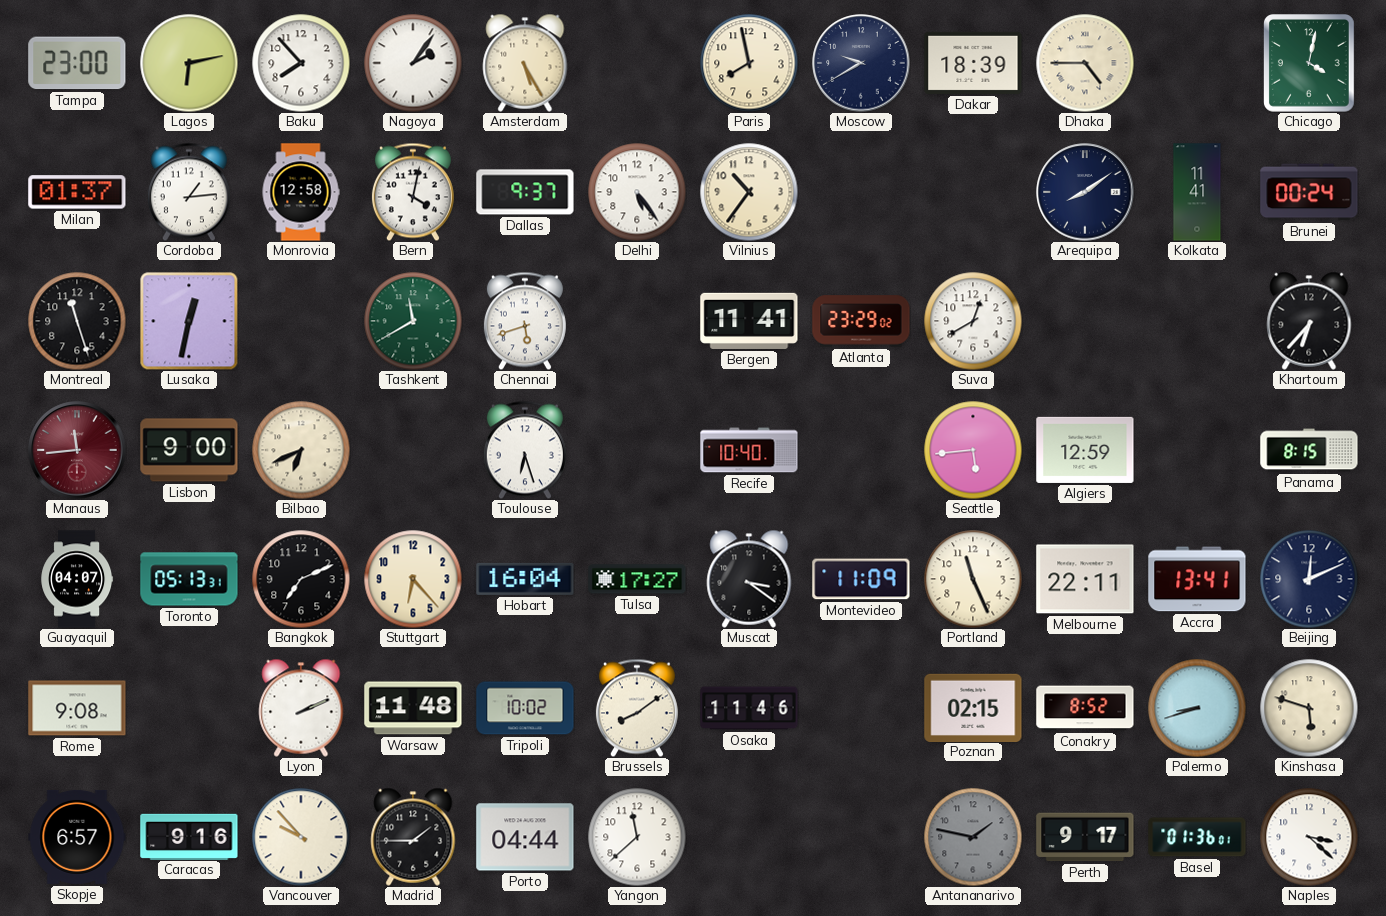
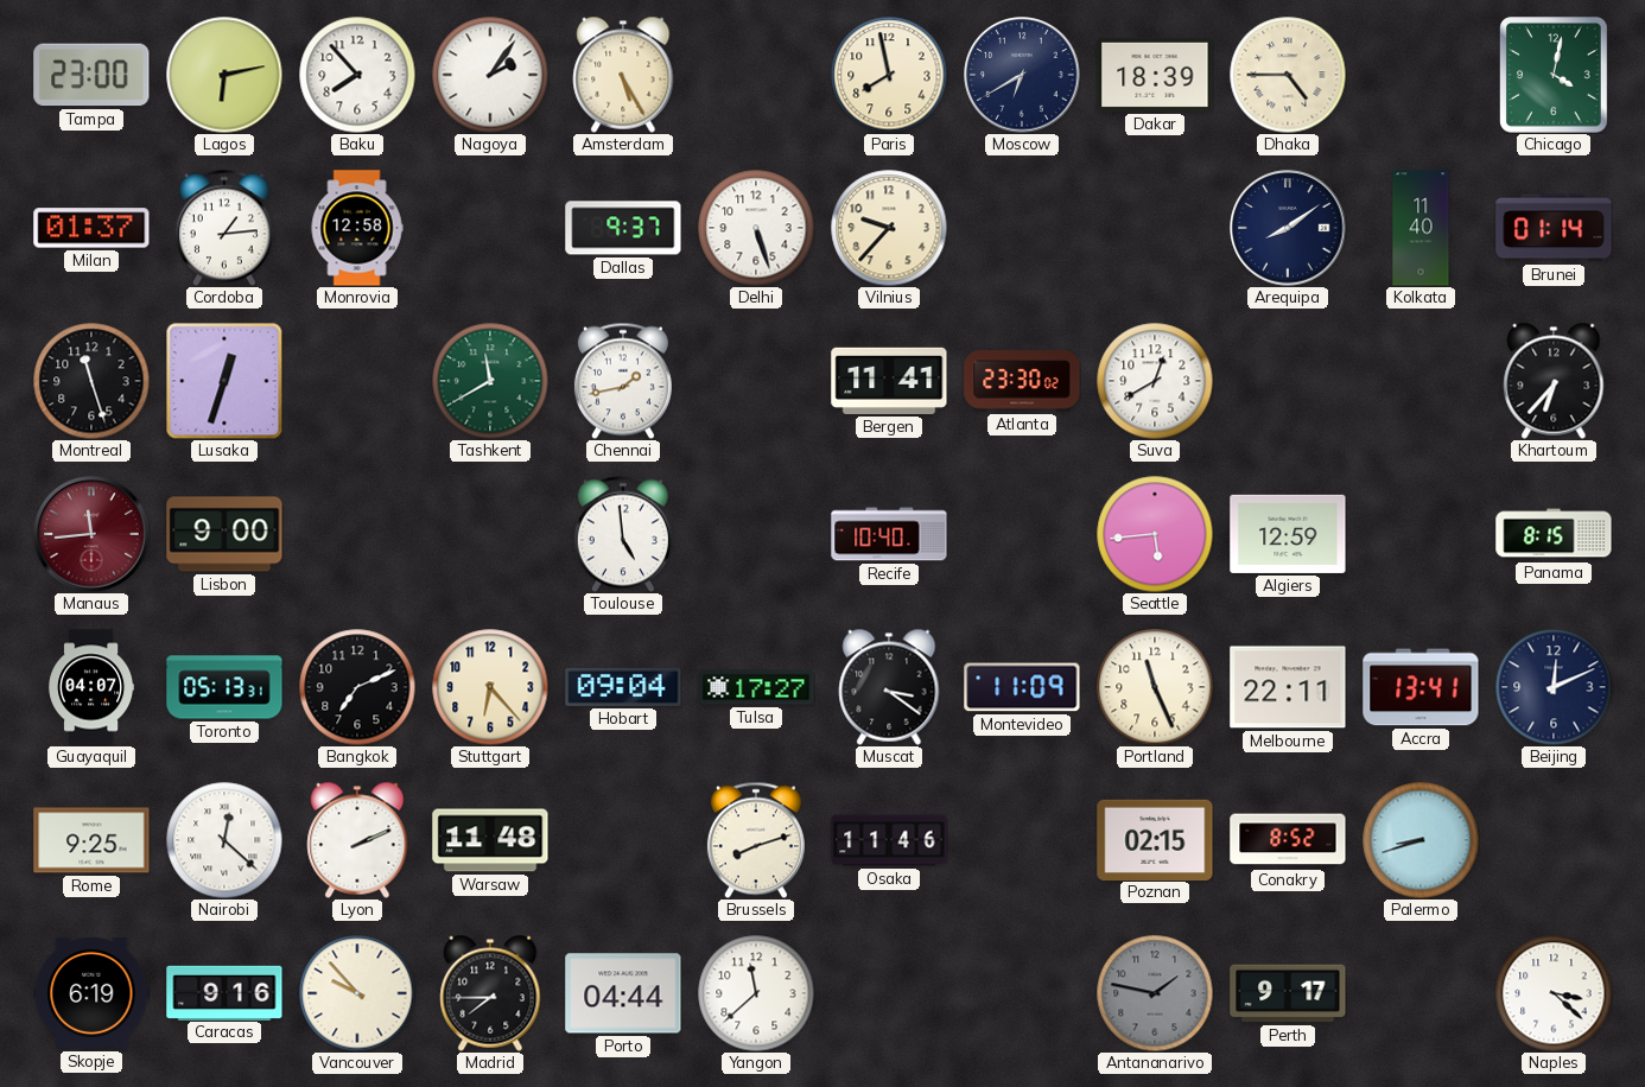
Moscow: 9:40 -> 6:40 (1022, 75)
Bern: 4:02 -> none (413, 192)
Delhi: 5:24 -> 5:27 (756, 228)
Vilnius: 10:36 -> 9:37 (889, 228)
Kolkata: 11:41 -> 11:40 (1421, 228)
Brunei: 00:24 -> 01:14 (1554, 228)
Lusaka: 12:32 -> 12:33 (224, 381)
Chennai: 5:42 -> 1:43 (623, 381)
Atlanta: 23:29 -> 23:30 (1022, 381)
Bilbao: 6:41 -> none (301, 450)
Toulouse: 6:27 -> 4:59 (623, 534)
Hobart: 16:04 -> 09:04 (623, 687)
Rome: 9:08 -> 9:25 (91, 840)
Nairobi: none -> 12:22 (224, 840)
Tripoli: 10:02 -> none (525, 708)
Brussels: 8:09 -> 8:12 (756, 840)
Kinshasa: 5:48 -> none (1309, 708)
Skopje: 6:57 -> 6:19 (91, 993)
Madrid: 1:45 -> 7:45 (490, 993)
Basel: 01:36 -> none (1197, 837)
